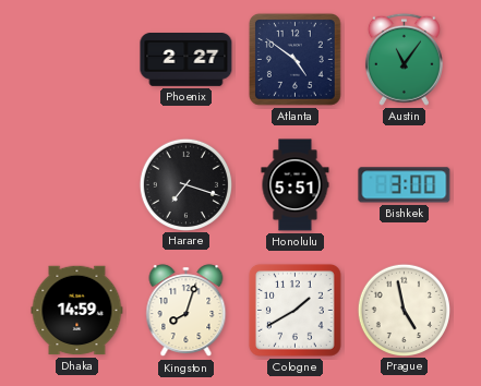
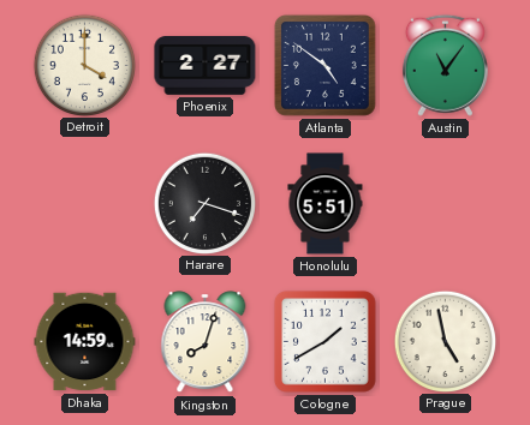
Detroit: none -> 4:00 (84, 65)
Bishkek: 3:00 -> none (405, 185)
